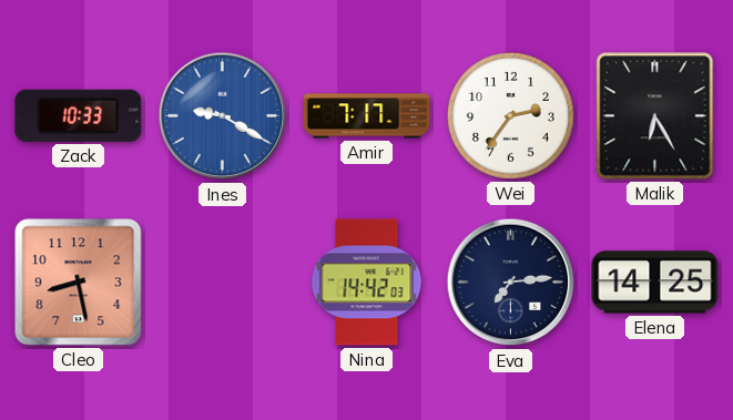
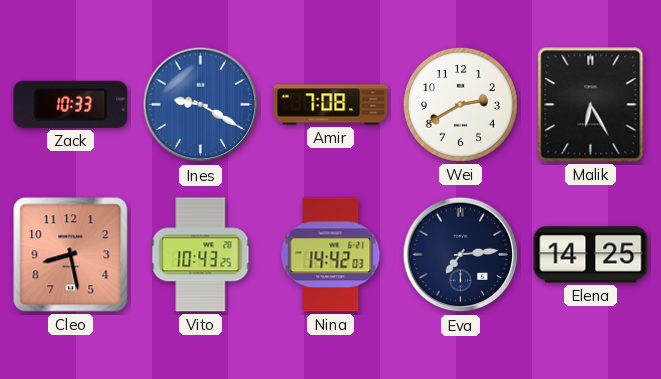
Amir: 7:17 -> 7:08 (331, 105)
Wei: 2:36 -> 2:40 (460, 104)
Vito: none -> 10:43 (201, 255)
